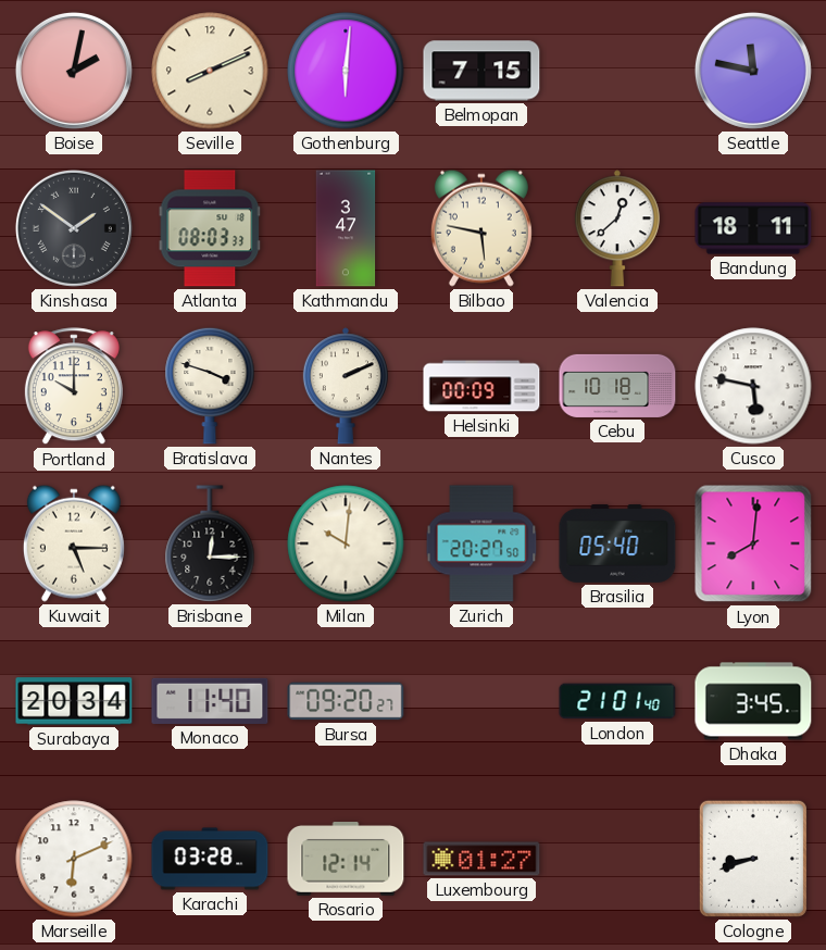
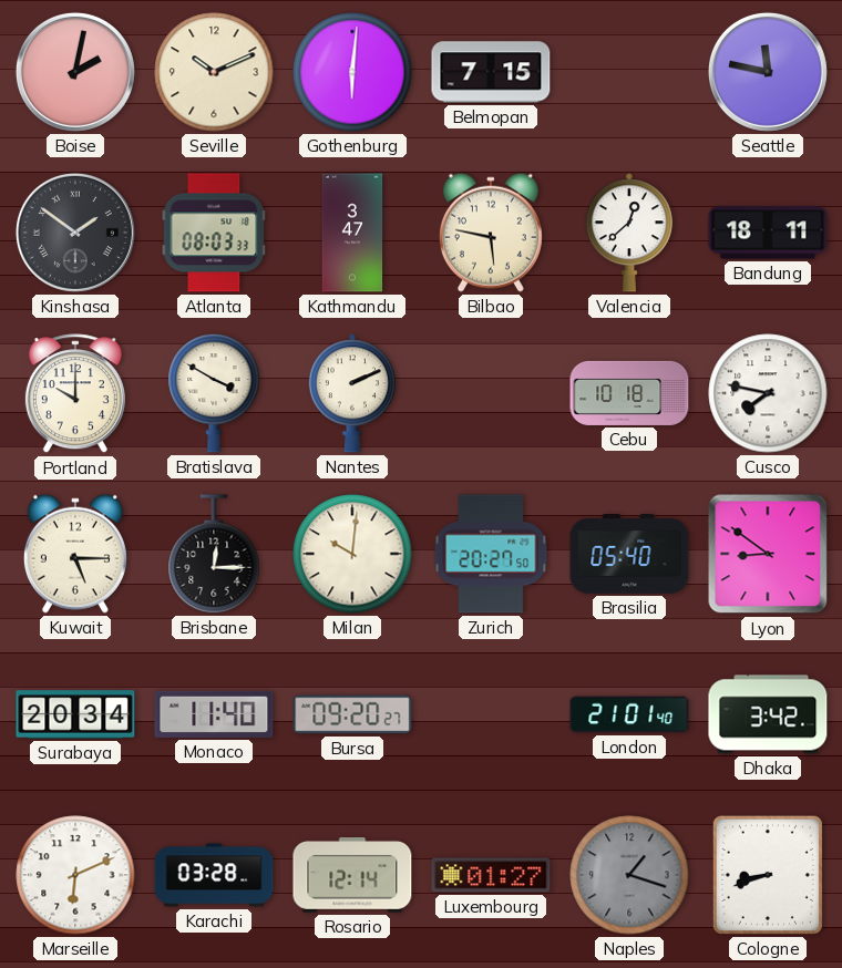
Seville: 8:11 -> 10:11 (214, 72)
Bratislava: 3:48 -> 3:50 (214, 393)
Helsinki: 00:09 -> none (481, 386)
Cusco: 5:47 -> 7:47 (768, 393)
Lyon: 8:01 -> 8:51 (768, 554)
Dhaka: 3:45 -> 3:42 (768, 714)
Naples: none -> 1:18 (629, 875)
